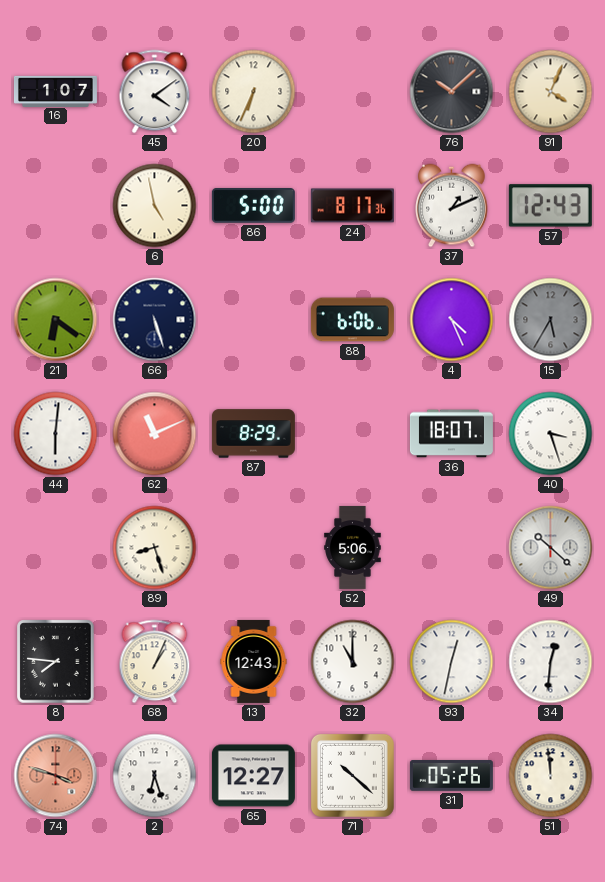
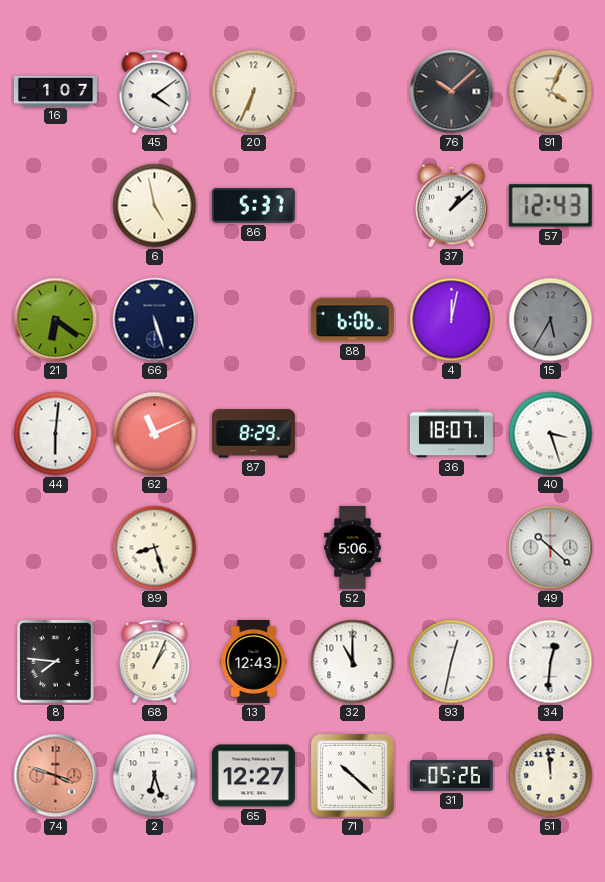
86: 5:00 -> 5:37 (253, 206)
24: 8:17 -> none (352, 206)
37: 1:11 -> 1:08 (452, 206)
4: 4:26 -> 12:02 (452, 320)
